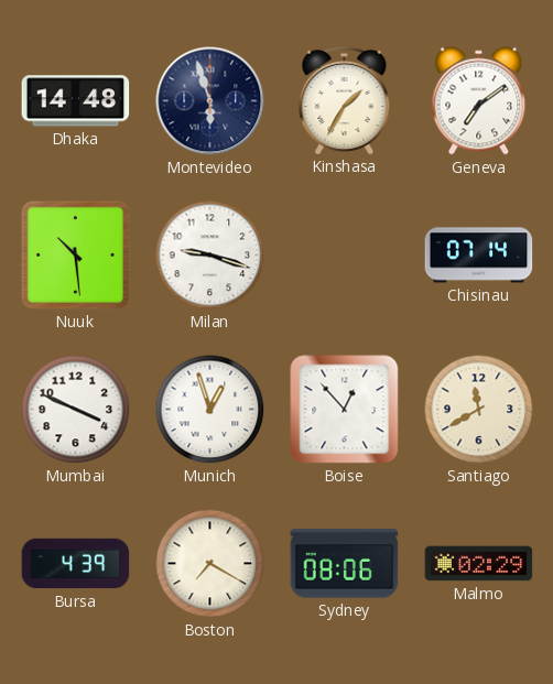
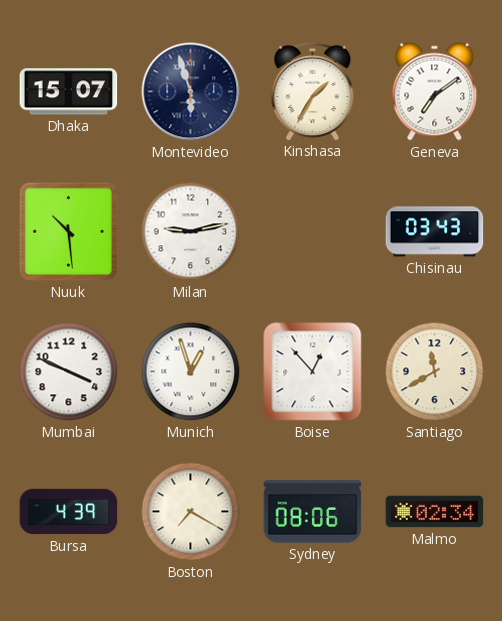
Dhaka: 14:48 -> 15:07 (69, 92)
Milan: 9:18 -> 9:13 (191, 232)
Chisinau: 07:14 -> 03:43 (435, 232)
Malmo: 02:29 -> 02:34 (435, 512)
